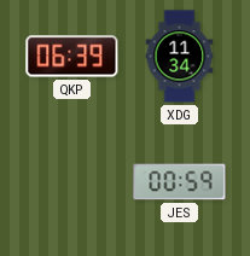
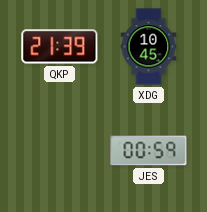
QKP: 06:39 -> 21:39 (60, 47)
XDG: 11:34 -> 10:45 (149, 47)
